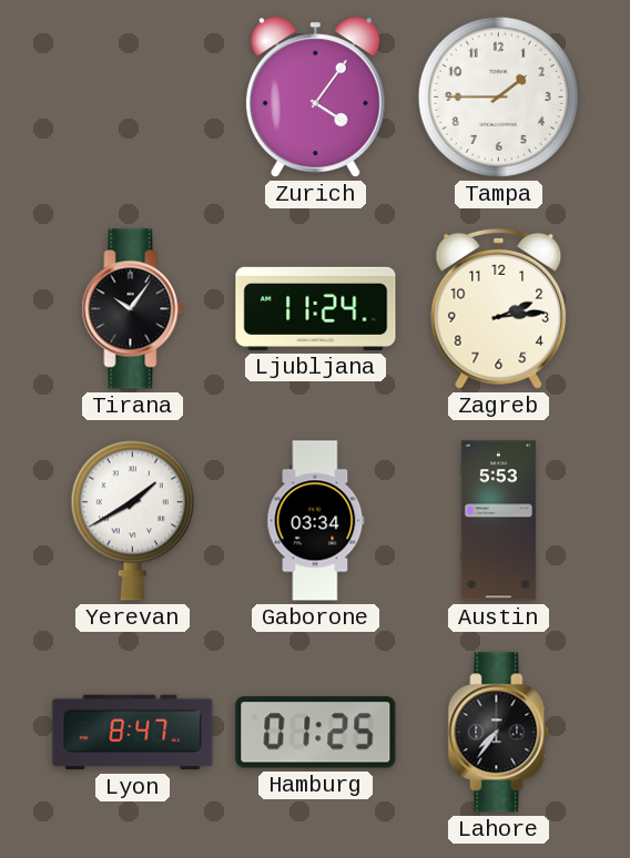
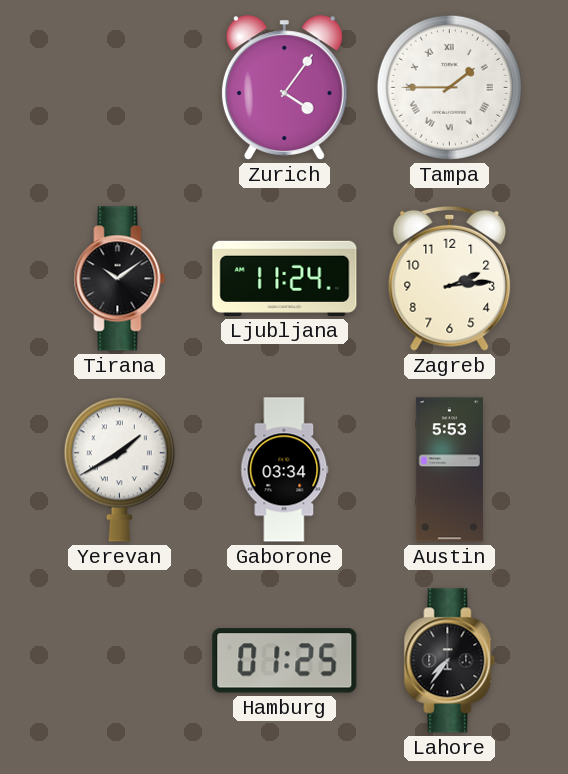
Tampa numerals: Arabic -> Roman (449, 87)
Tirana: 10:06 -> 10:09 (120, 279)
Lyon: 8:47 -> none (133, 733)
